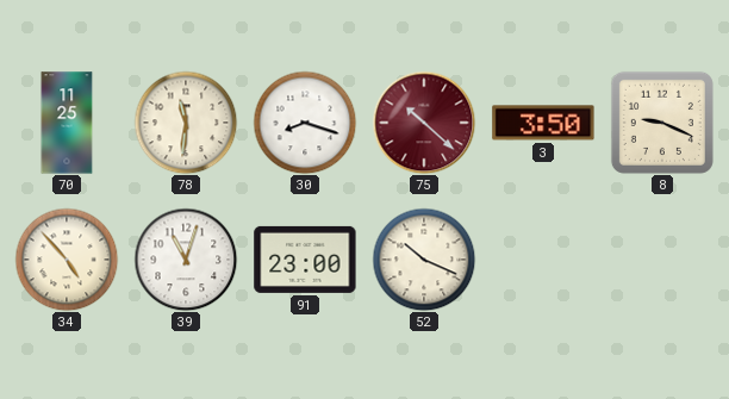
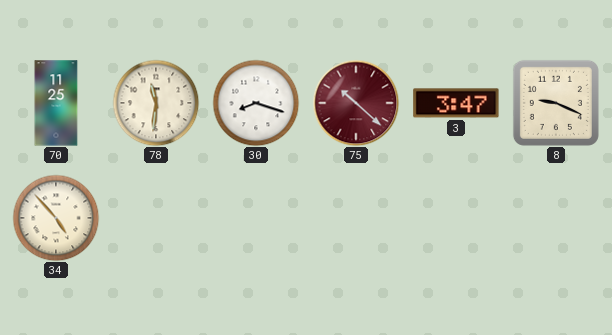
3: 3:50 -> 3:47 (456, 103)
39: 11:03 -> none (186, 260)
91: 23:00 -> none (305, 260)
52: 10:19 -> none (424, 260)
